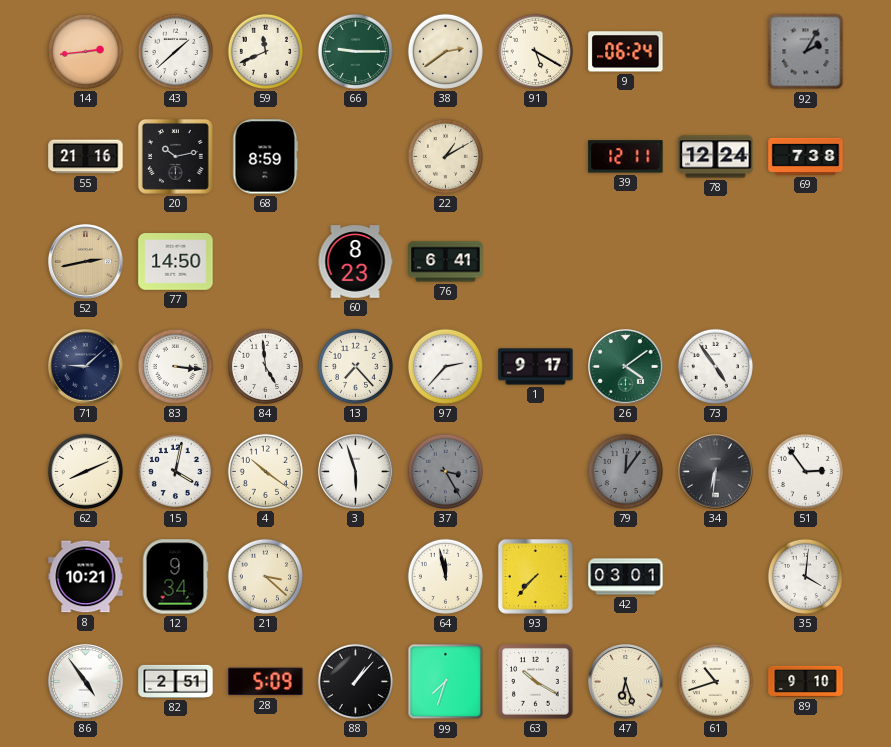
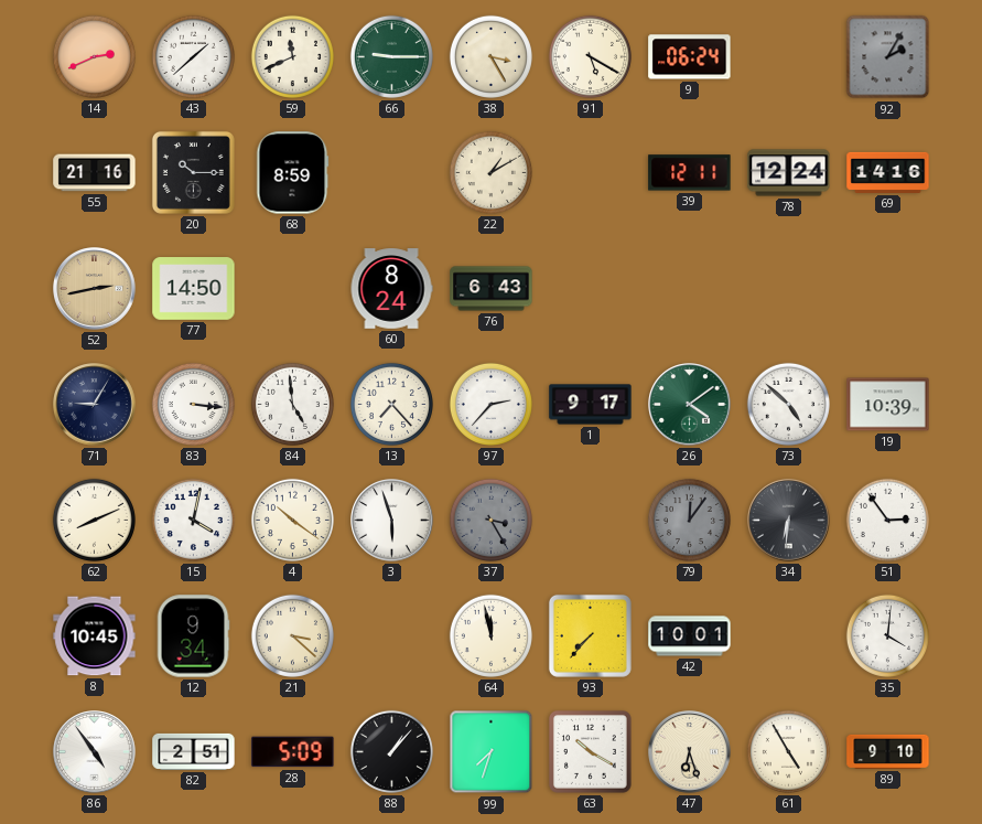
14: 2:44 -> 2:41 (94, 56)
38: 2:39 -> 3:25 (490, 56)
20: 10:13 -> 10:15 (193, 172)
69: 7:38 -> 14:16 (888, 172)
60: 8:23 -> 8:24 (391, 289)
76: 6:41 -> 6:43 (492, 289)
71: 9:08 -> 9:05 (95, 405)
73: 4:54 -> 4:52 (788, 404)
19: none -> 10:39 (888, 405)
8: 10:21 -> 10:45 (95, 636)
42: 03:01 -> 10:01 (690, 636)
61: 10:42 -> 4:55 (788, 751)
